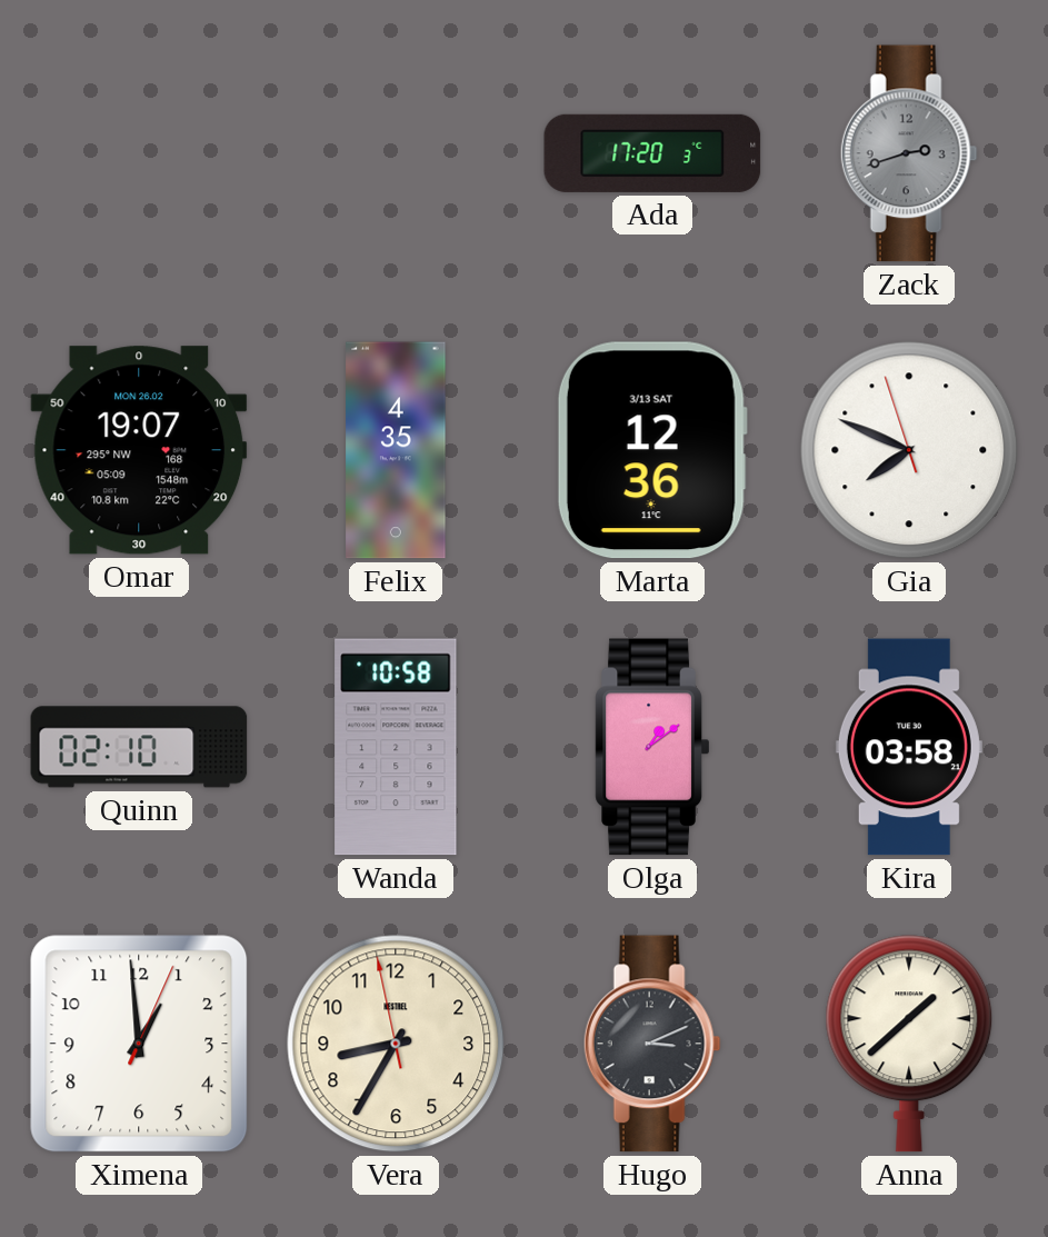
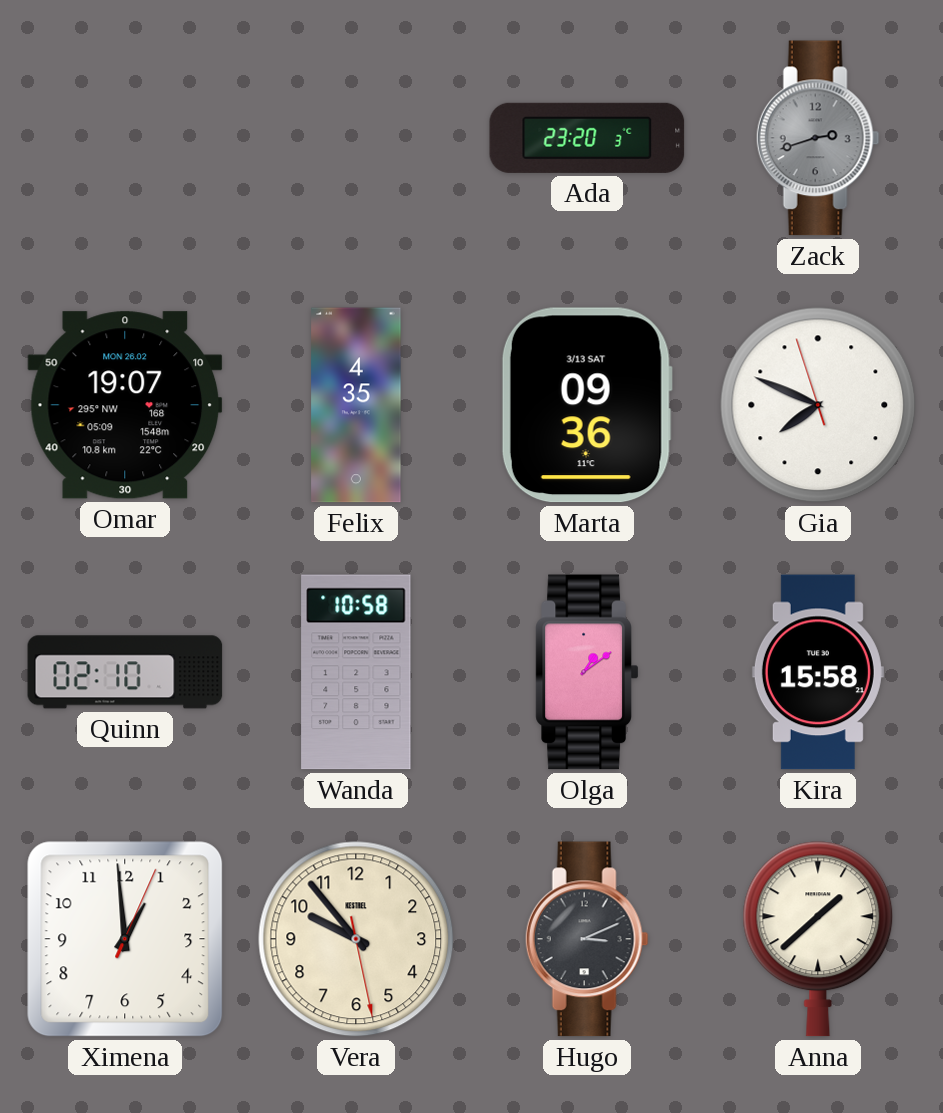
Ada: 17:20 -> 23:20 (587, 138)
Marta: 12:36 -> 09:36 (587, 405)
Kira: 03:58 -> 15:58 (818, 672)
Vera: 8:34 -> 9:53 (356, 939)
